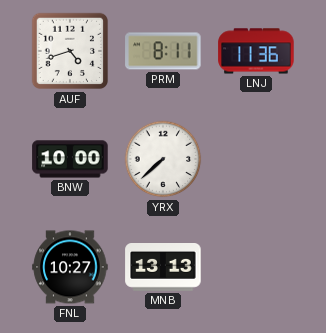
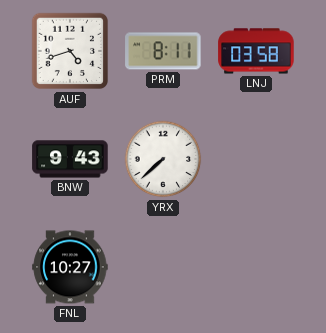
LNJ: 11:36 -> 03:58 (256, 51)
BNW: 10:00 -> 9:43 (70, 159)
MNB: 13:13 -> none (163, 268)
